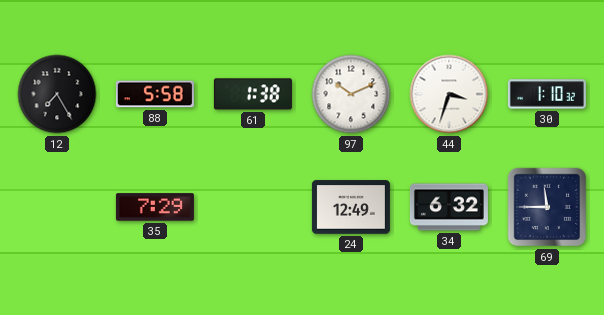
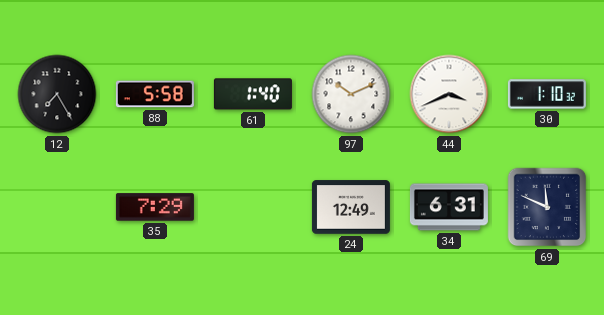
61: 1:38 -> 1:40 (253, 94)
44: 3:33 -> 3:41 (449, 94)
34: 6:32 -> 6:31 (449, 207)
69: 11:45 -> 11:49 (547, 207)
